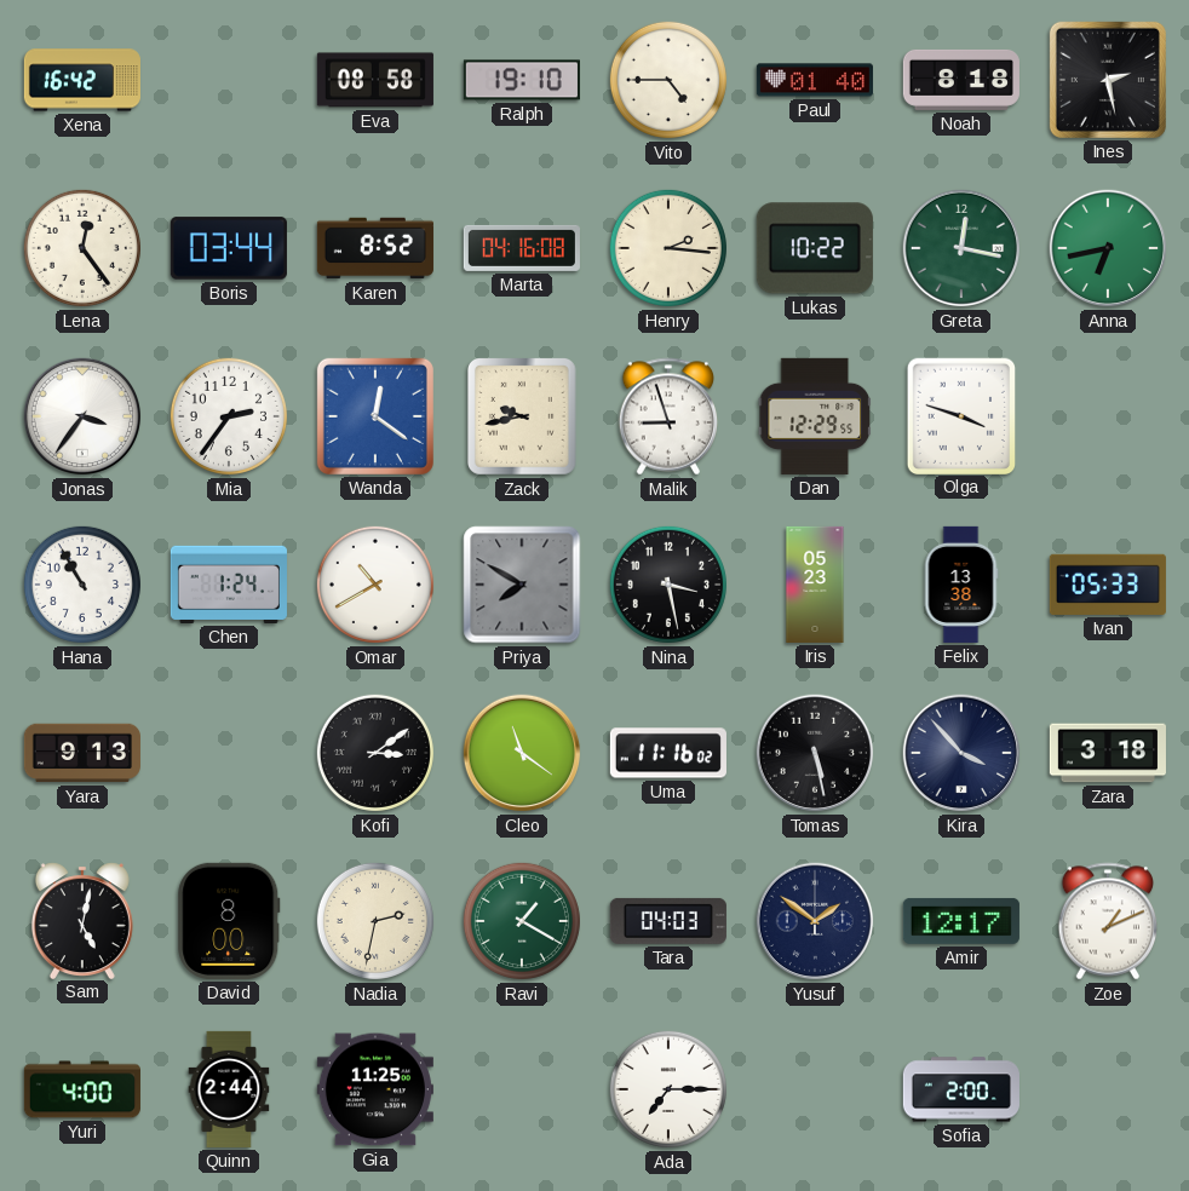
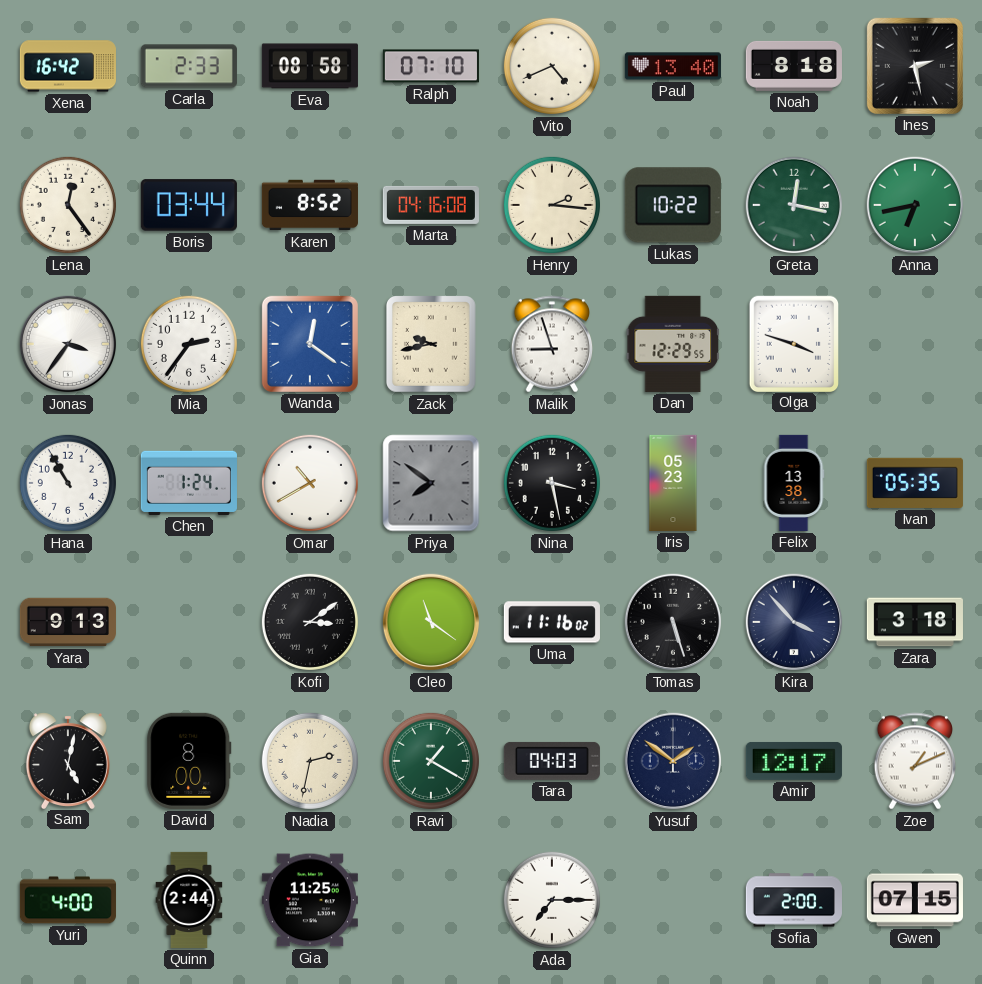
Carla: none -> 2:33 (189, 66)
Ralph: 19:10 -> 07:10 (431, 66)
Vito: 4:45 -> 4:41 (552, 66)
Paul: 01:40 -> 13:40 (673, 66)
Priya: 7:50 -> 7:51 (431, 483)
Ivan: 05:33 -> 05:35 (915, 483)
Tomas: 5:28 -> 5:27 (673, 622)
Gwen: none -> 07:15 (915, 900)
